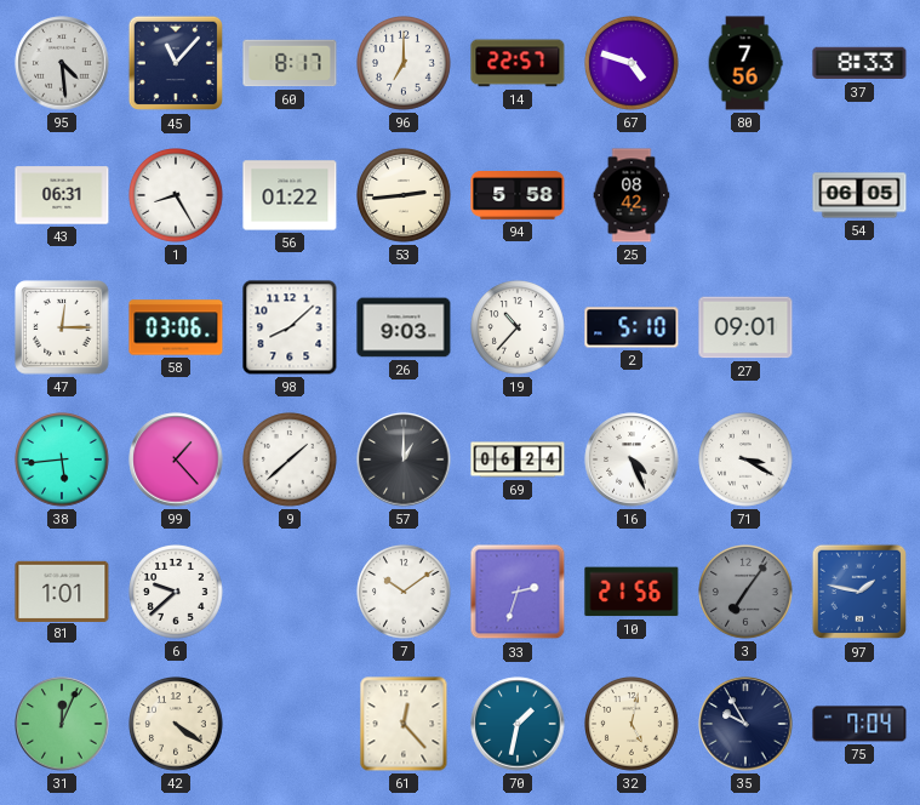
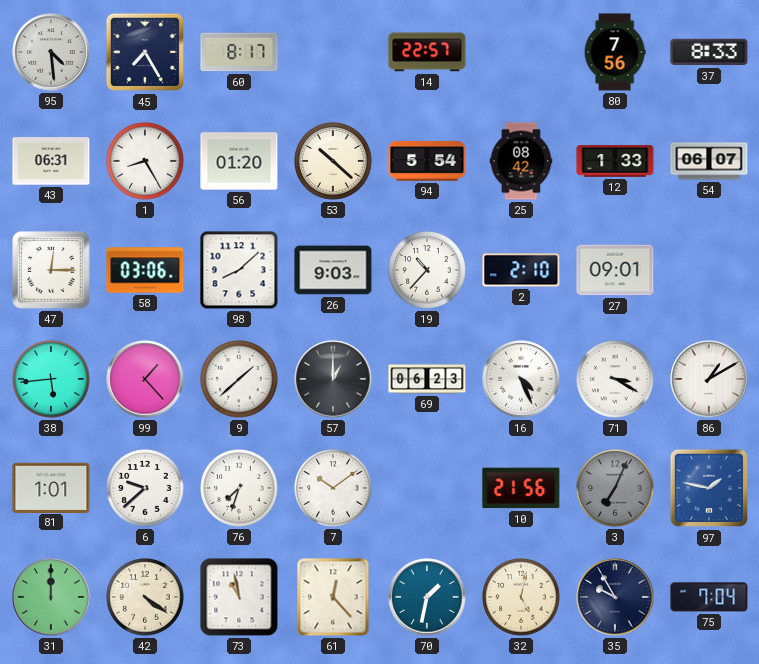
45: 11:07 -> 7:25 (145, 52)
96: 7:00 -> none (405, 64)
67: 4:48 -> none (633, 64)
56: 01:22 -> 01:20 (239, 161)
53: 2:44 -> 10:22 (334, 162)
94: 5:58 -> 5:54 (427, 162)
12: none -> 1:33 (615, 161)
54: 06:05 -> 06:07 (709, 161)
2: 5:10 -> 2:10 (521, 270)
69: 06:24 -> 06:23 (427, 379)
86: none -> 1:10 (709, 379)
76: none -> 7:33 (240, 489)
33: 2:33 -> none (518, 592)
3: 7:06 -> 7:04 (616, 489)
31: 12:04 -> 12:00 (51, 597)
73: none -> 10:58 (239, 597)
